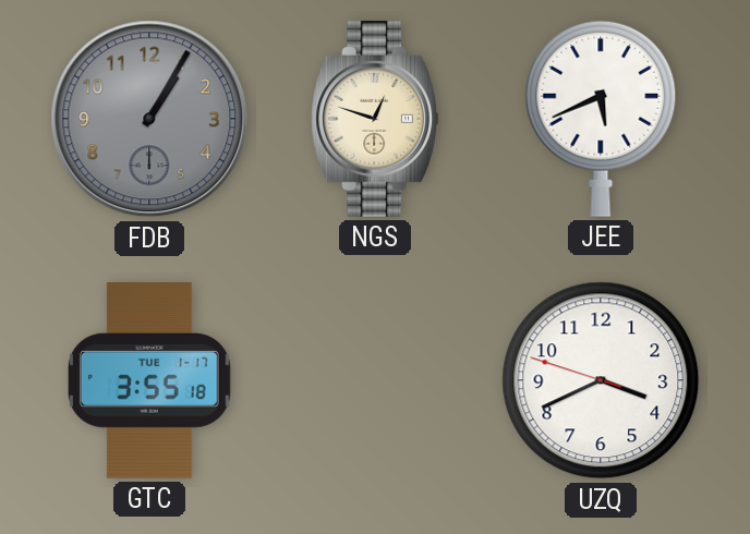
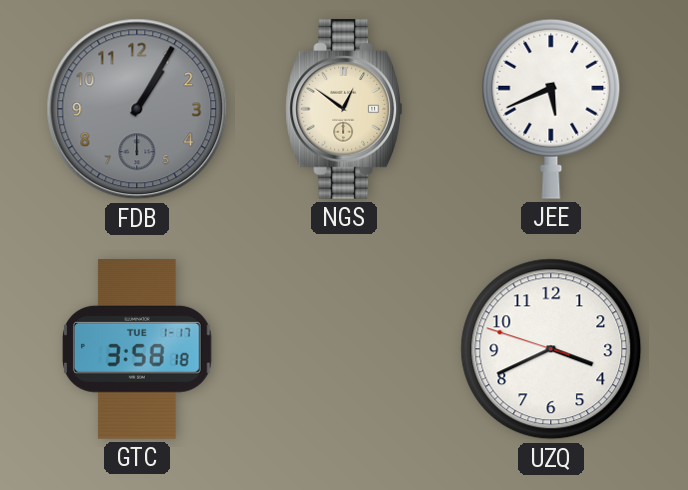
NGS: 12:48 -> 12:51 (344, 110)
GTC: 3:55 -> 3:58 (137, 350)
